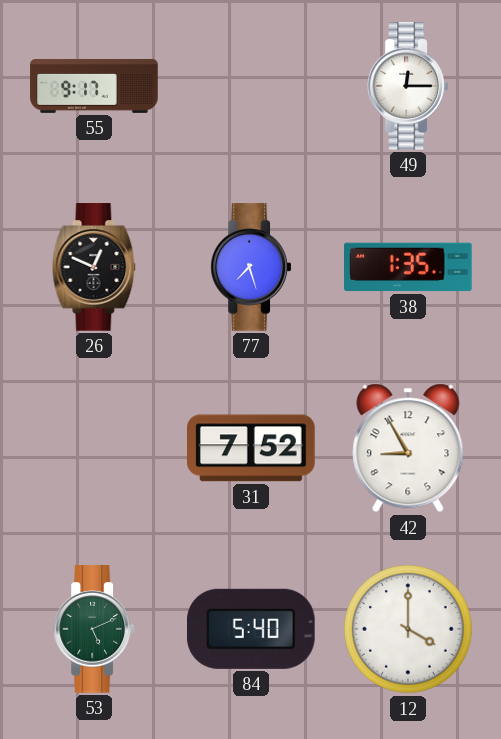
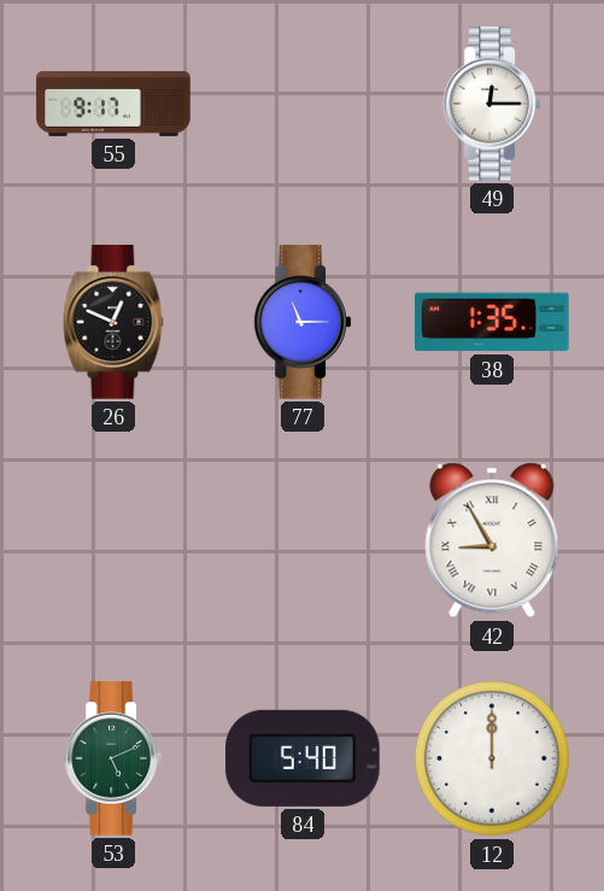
77: 7:27 -> 11:15 (303, 322)
31: 7:52 -> none (252, 448)
42 numerals: Arabic -> Roman (492, 540)
12: 4:00 -> 12:00 (492, 758)
